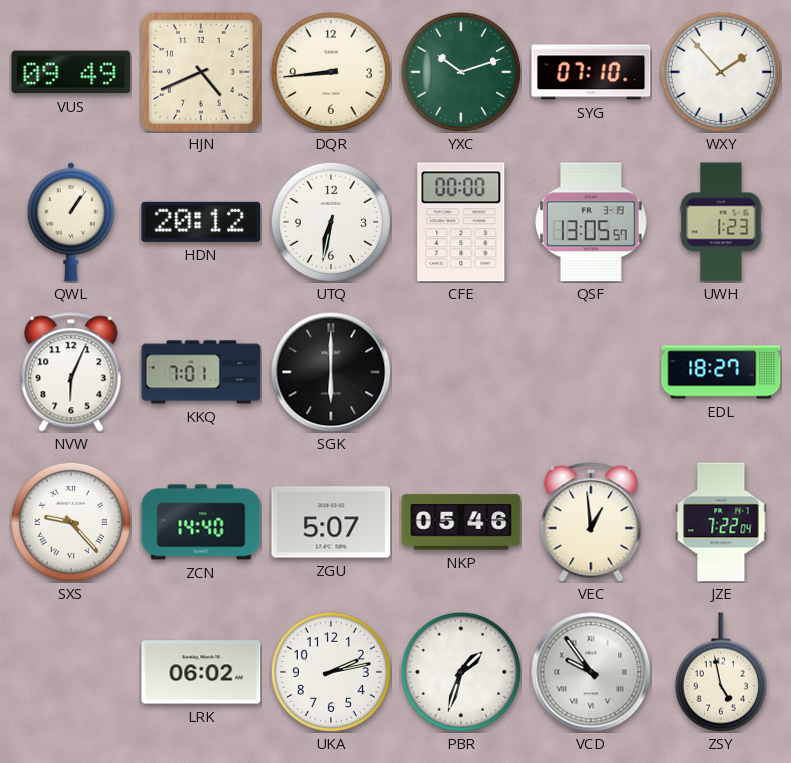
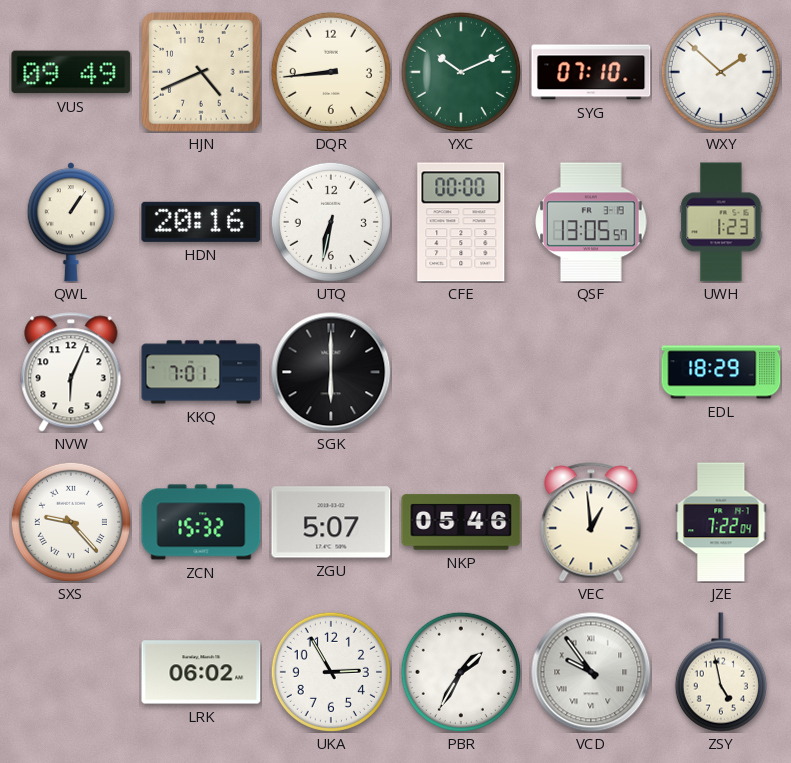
YXC: 10:12 -> 10:11 (461, 72)
WXY: 1:53 -> 1:52 (721, 72)
HDN: 20:12 -> 20:16 (201, 222)
EDL: 18:27 -> 18:29 (721, 372)
ZCN: 14:40 -> 15:32 (201, 522)
UKA: 2:13 -> 2:55 (331, 672)
PBR: 1:33 -> 1:35 (461, 672)
